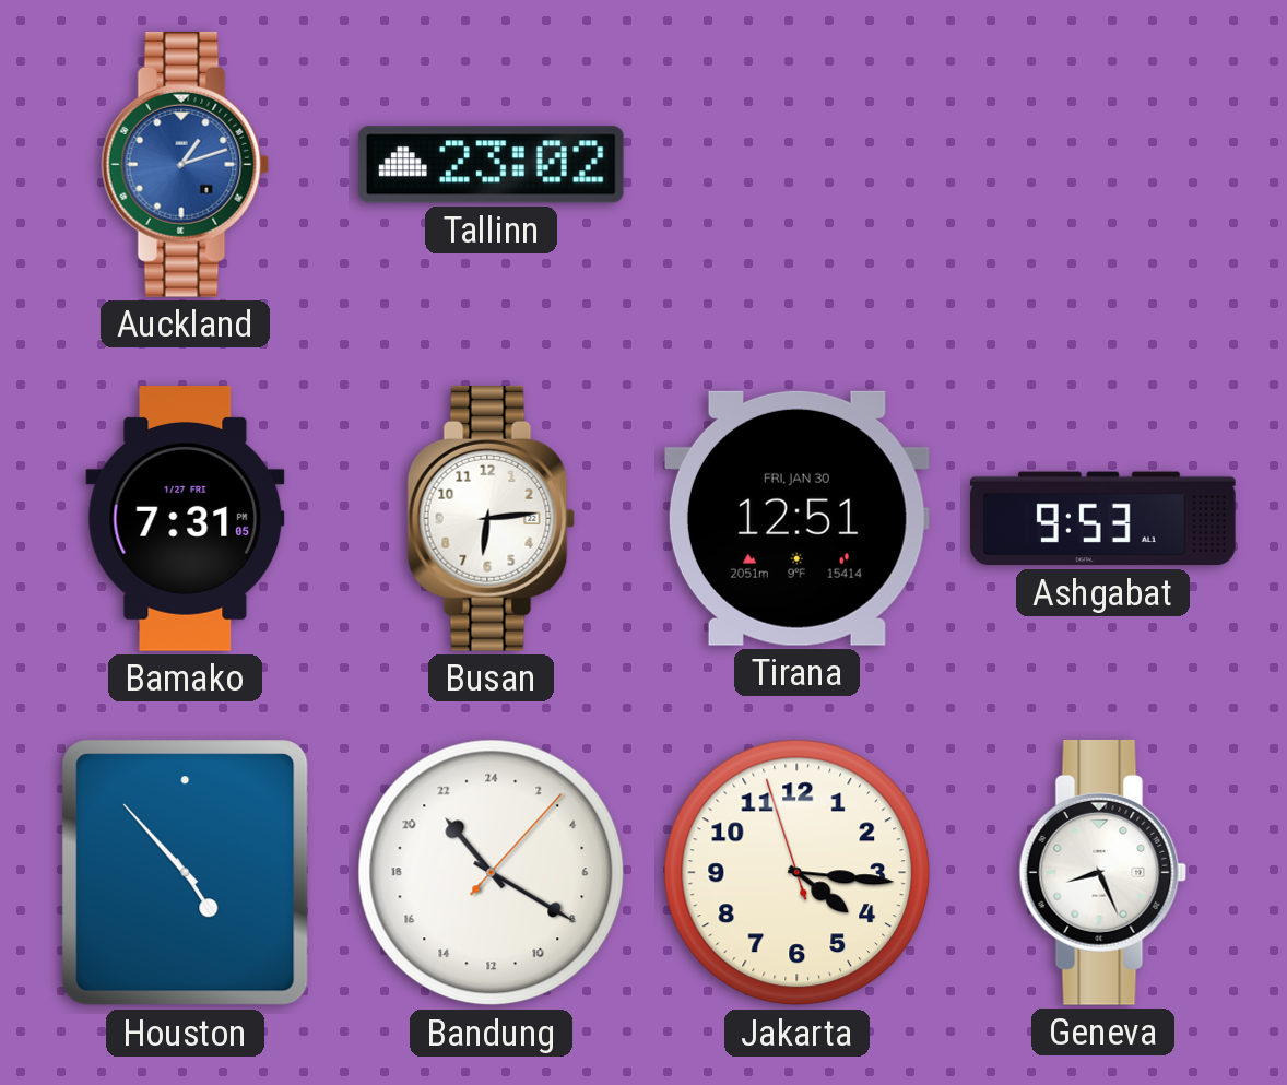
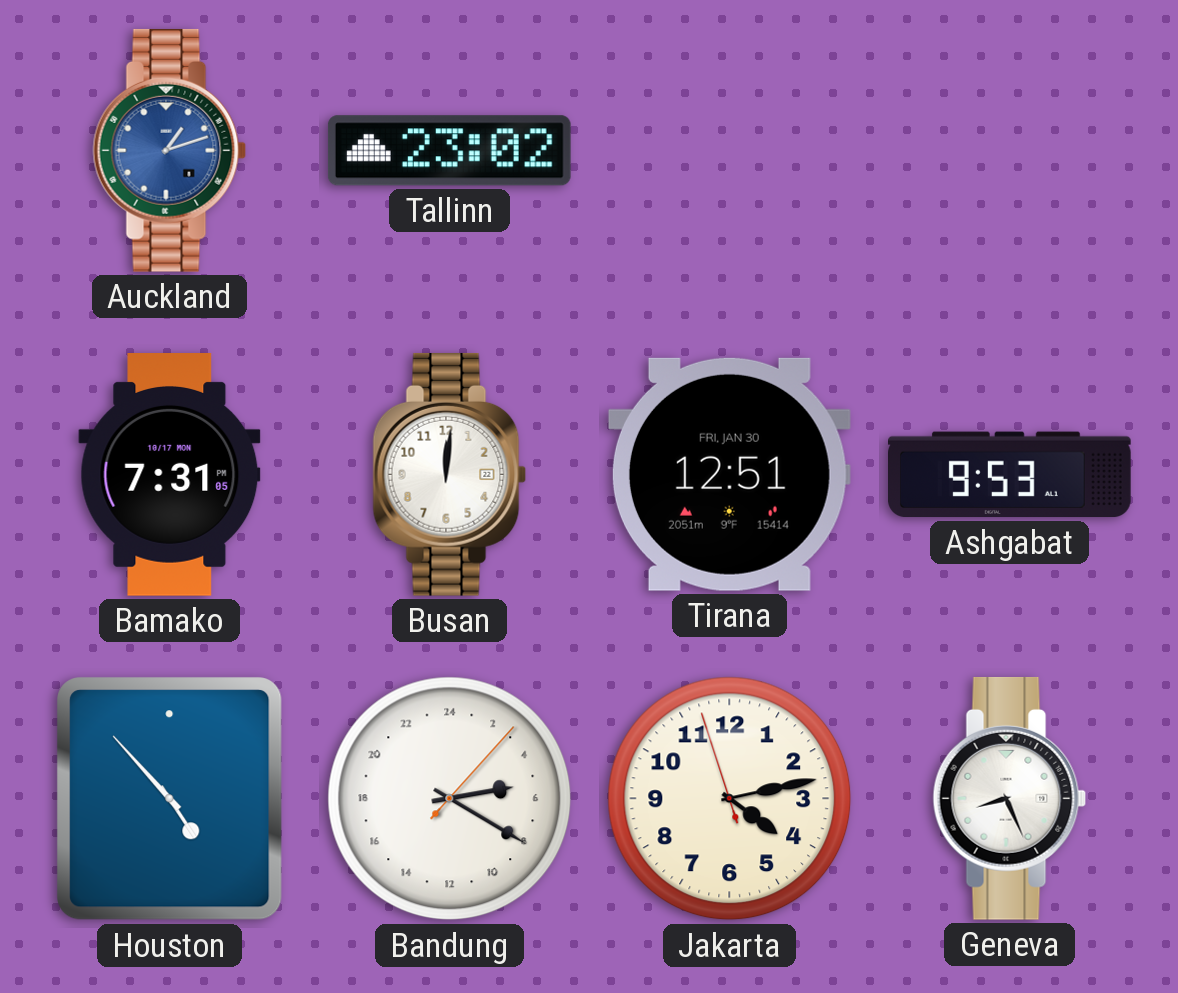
Bamako date: 1/27 FRI -> 10/17 MON (170, 475)
Busan: 6:14 -> 12:01 (450, 474)
Bandung: 21:20 -> 5:20 (450, 799)
Jakarta: 4:15 -> 4:12 (730, 799)
